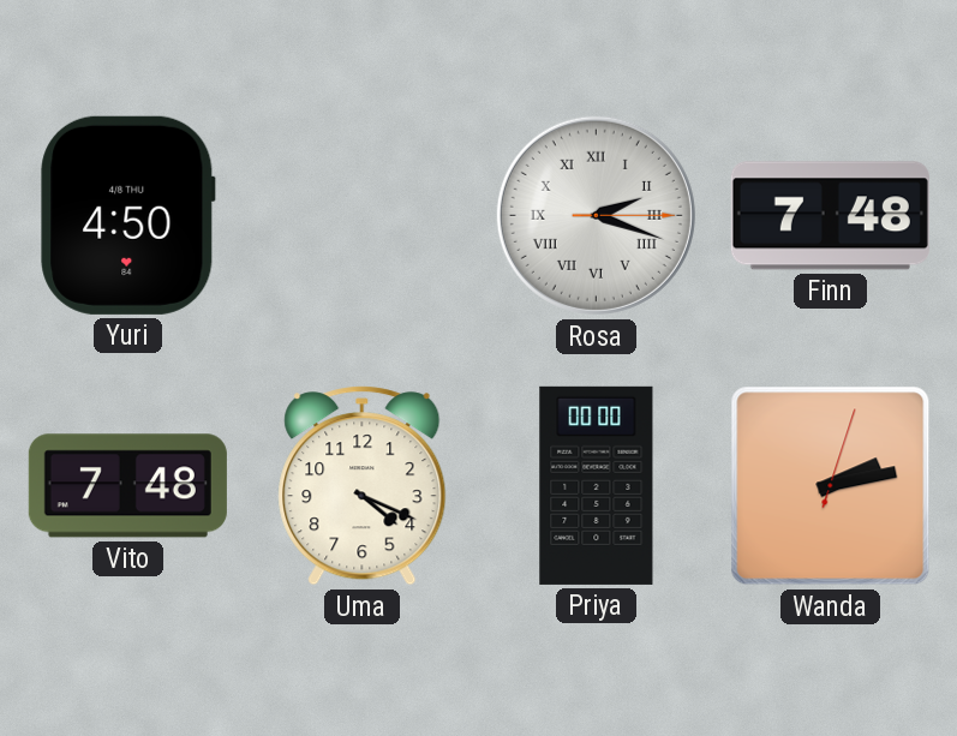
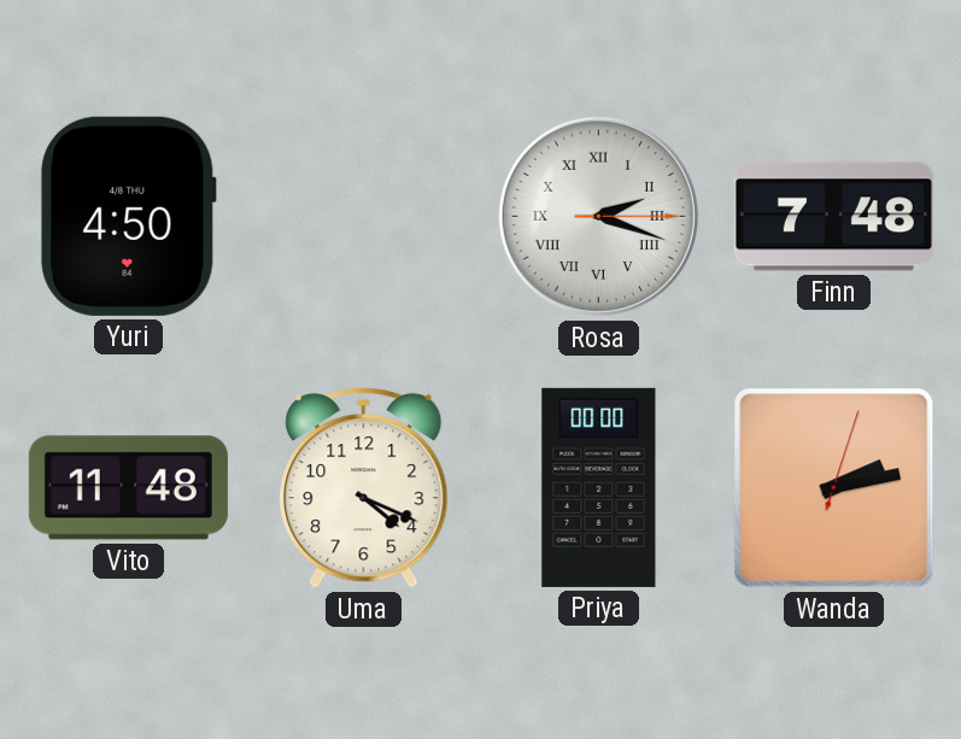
Vito: 7:48 -> 11:48 (128, 488)
